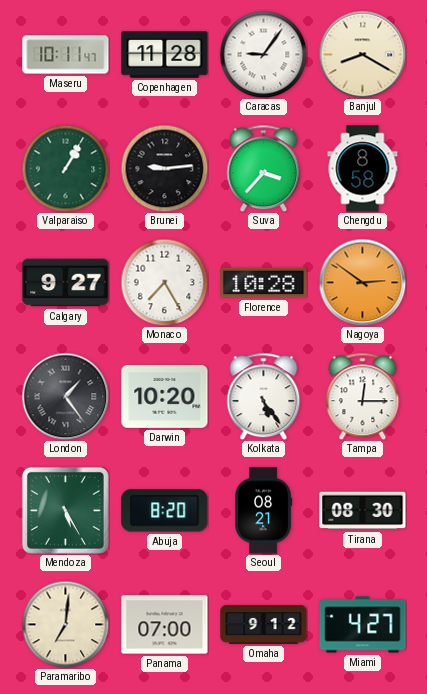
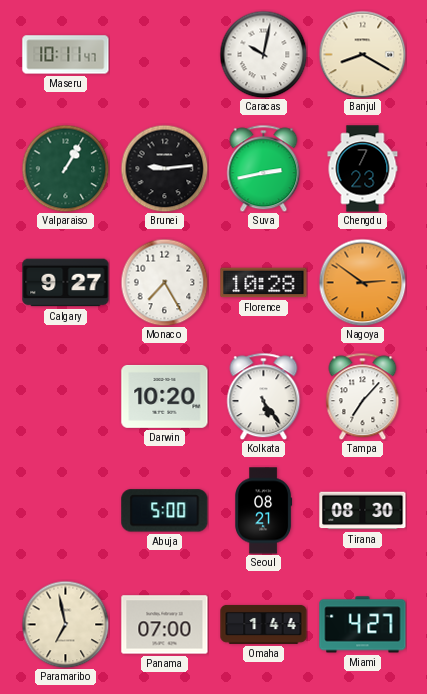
Copenhagen: 11:28 -> none (165, 55)
Caracas: 9:06 -> 10:02 (263, 54)
Suva: 3:37 -> 2:43 (264, 168)
Chengdu: 8:58 -> 7:23 (363, 169)
London: 1:24 -> none (65, 396)
Tampa: 12:15 -> 7:07 (363, 396)
Mendoza: 5:25 -> none (65, 510)
Abuja: 8:20 -> 5:00 (165, 511)
Paramaribo: 7:01 -> 6:58 (65, 624)
Omaha: 9:12 -> 1:44 (264, 624)
